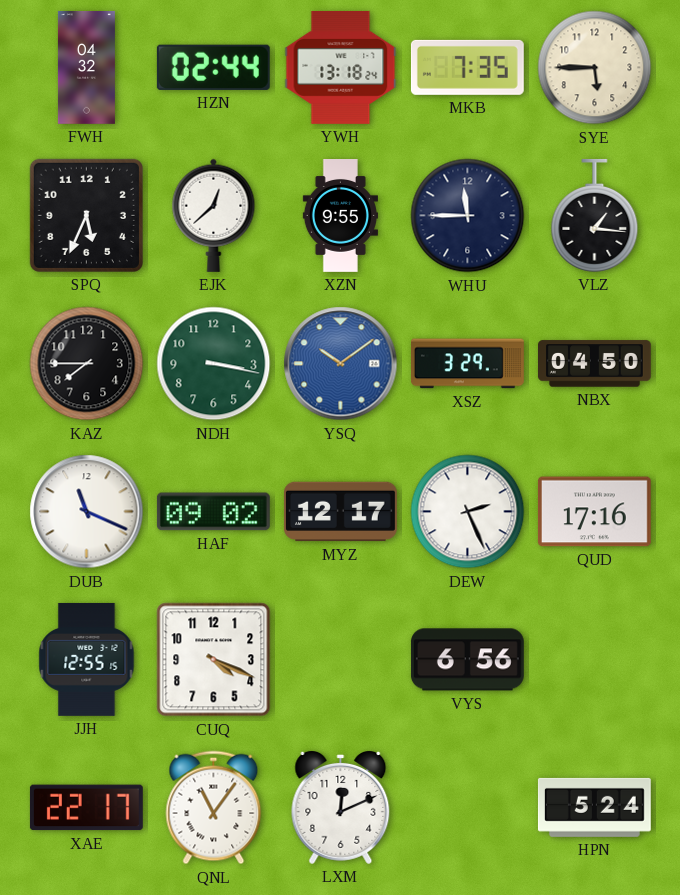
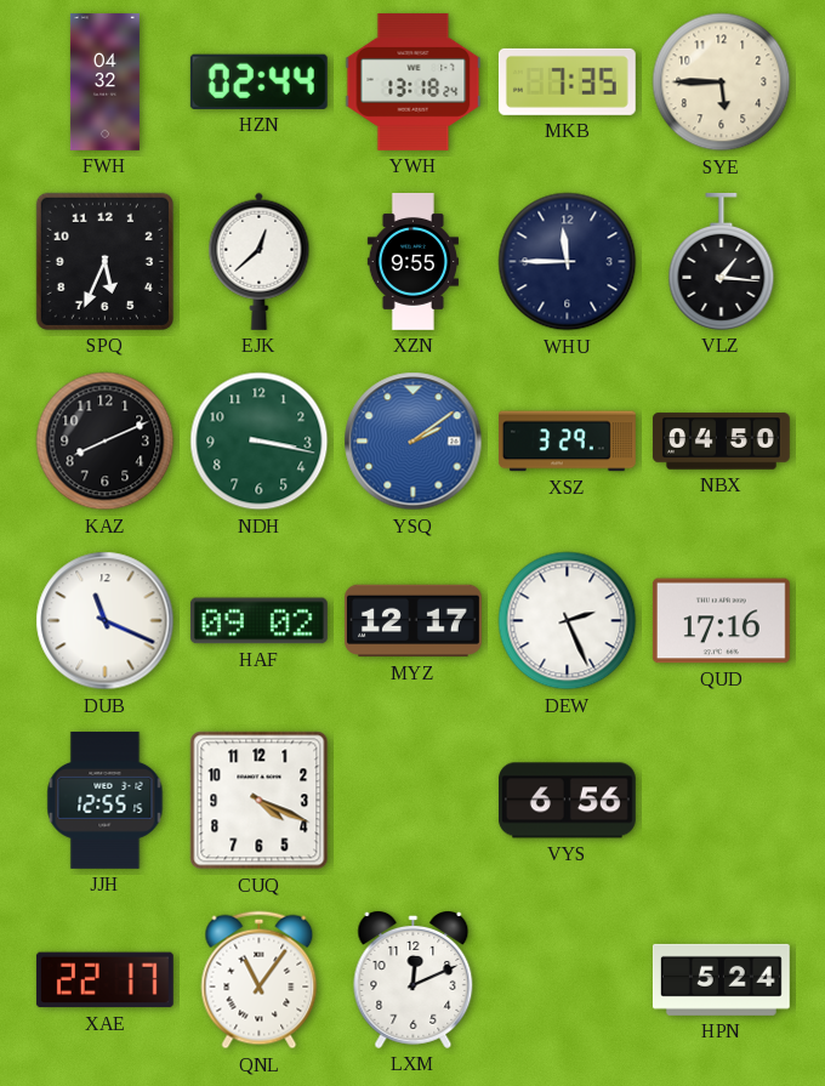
KAZ: 7:45 -> 8:11 (106, 442)
YSQ: 10:09 -> 2:09 (414, 442)
